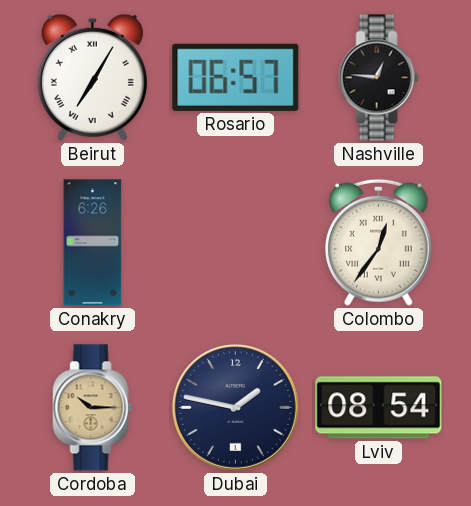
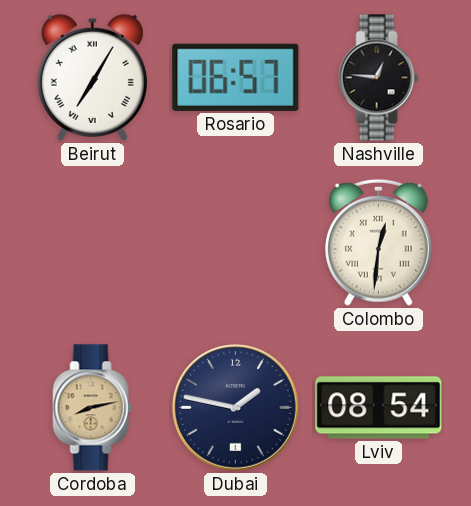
Conakry: 6:26 -> none (93, 243)
Colombo: 12:36 -> 12:31 (378, 242)
Cordoba: 10:15 -> 8:13 (93, 408)
